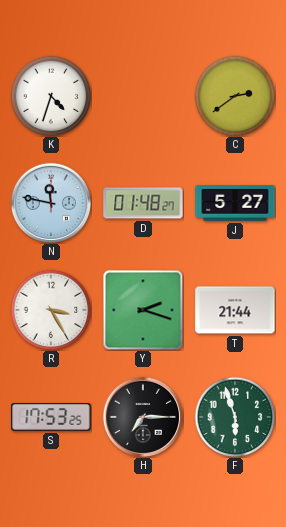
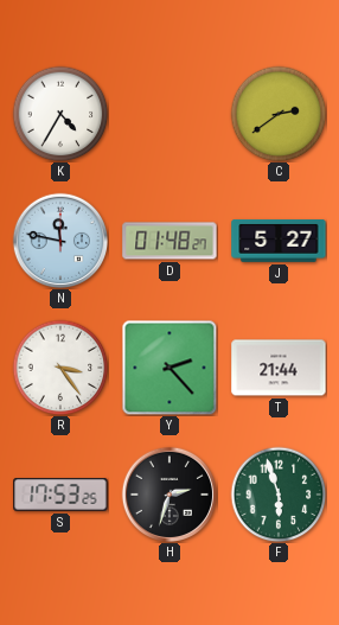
K: 4:33 -> 4:35 (60, 114)
R: 3:25 -> 3:24 (60, 368)
Y: 2:18 -> 2:23 (170, 368)
H: 7:15 -> 2:33 (168, 493)
